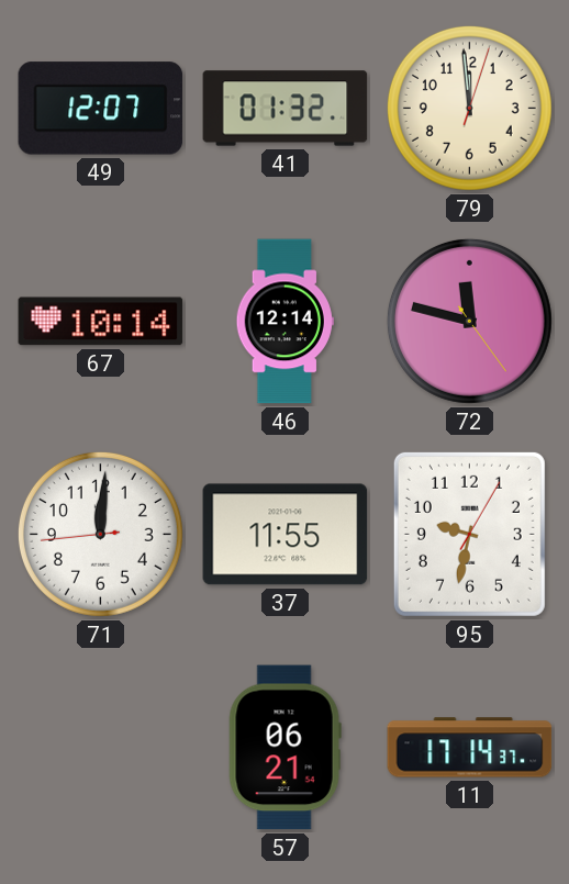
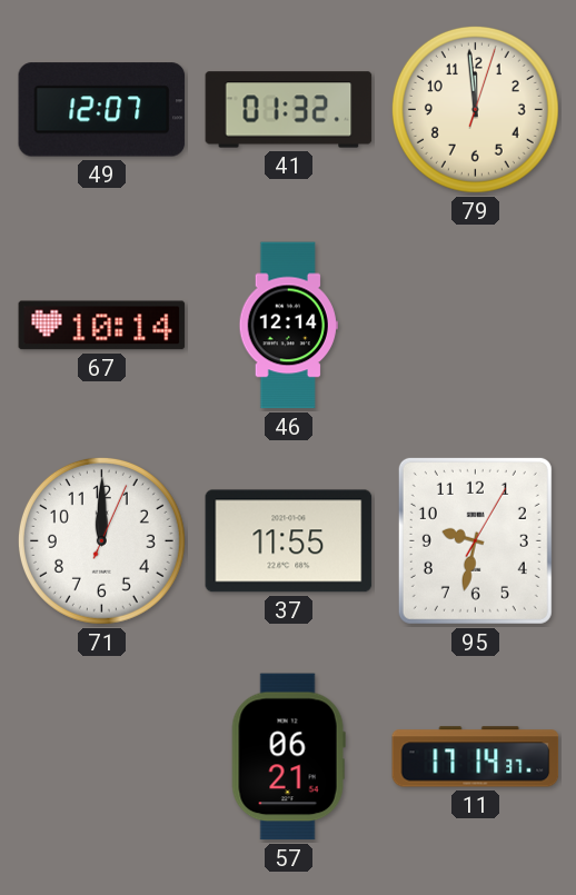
72: 11:47 -> none (469, 321)
71: 12:00:44 -> 12:00:04 (101, 540)
